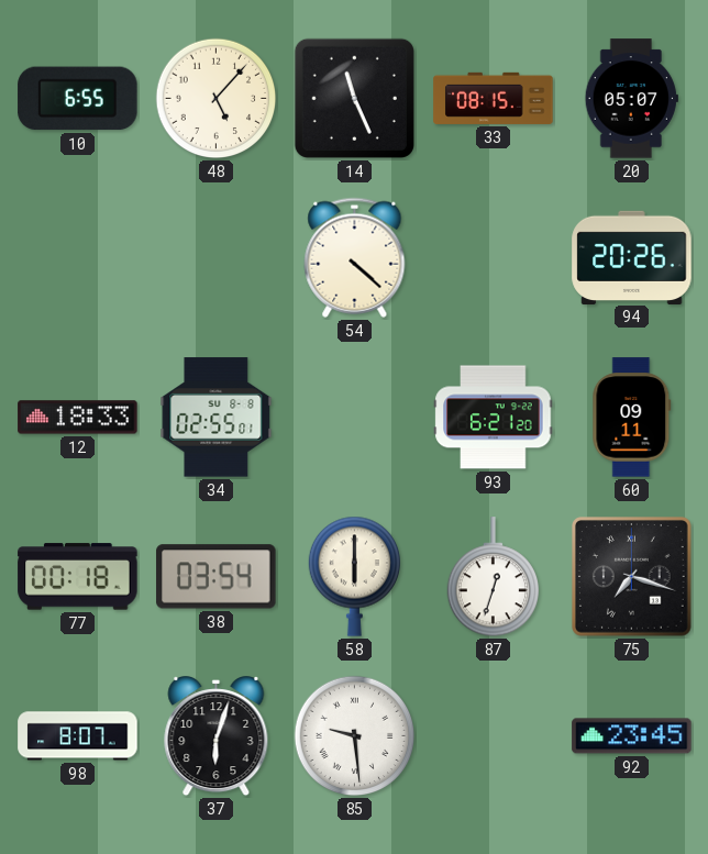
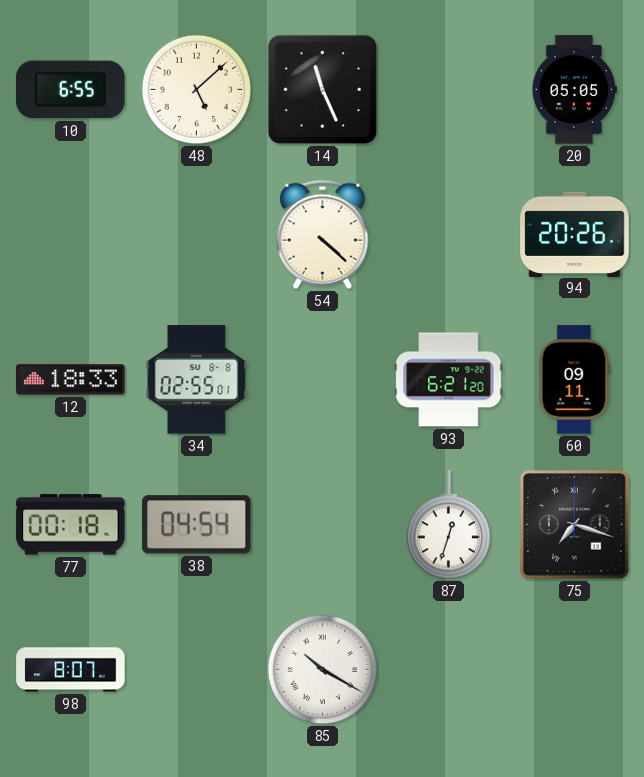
48: 5:07 -> 5:08 (197, 90)
33: 08:15 -> none (494, 98)
20: 05:07 -> 05:05 (574, 90)
38: 03:54 -> 04:54 (197, 525)
58: 6:00 -> none (354, 576)
37: 6:03 -> none (217, 737)
85: 9:29 -> 10:20 (323, 670)
92: 23:45 -> none (632, 736)
